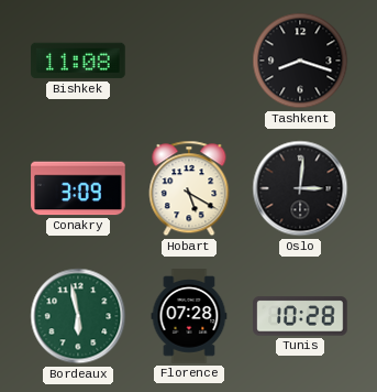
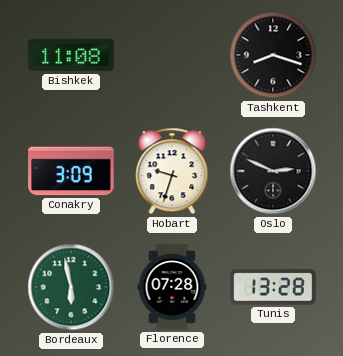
Hobart: 5:20 -> 9:33 (172, 171)
Oslo: 3:01 -> 2:49 (273, 171)
Tunis: 10:28 -> 13:28 (273, 287)
